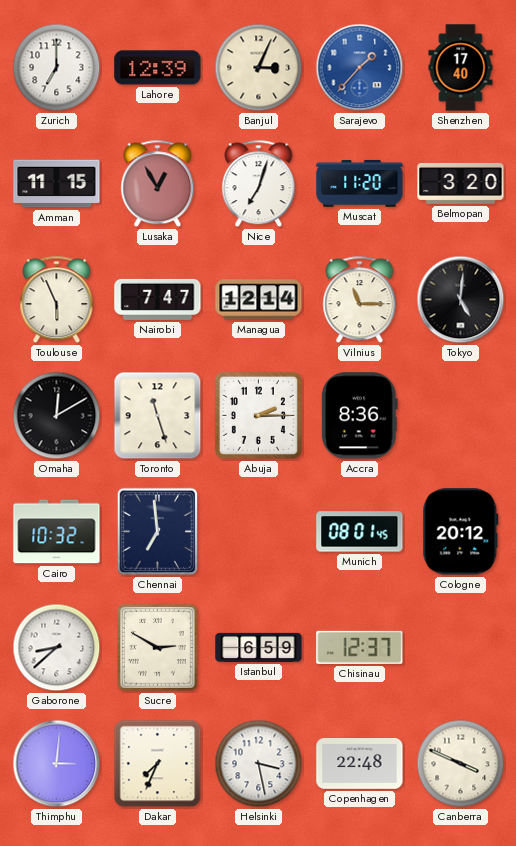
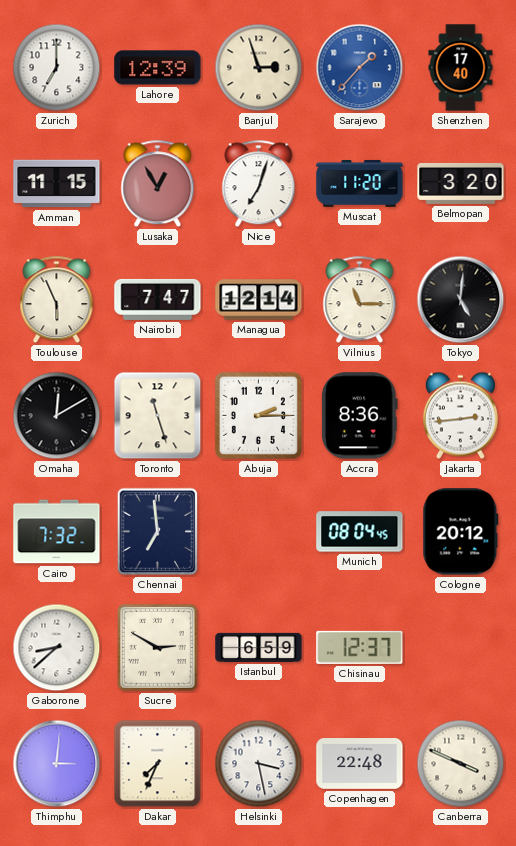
Banjul: 3:04 -> 2:57 (259, 68)
Jakarta: none -> 2:44 (460, 416)
Cairo: 10:32 -> 7:32 (57, 532)
Munich: 08:01 -> 08:04 (360, 532)
